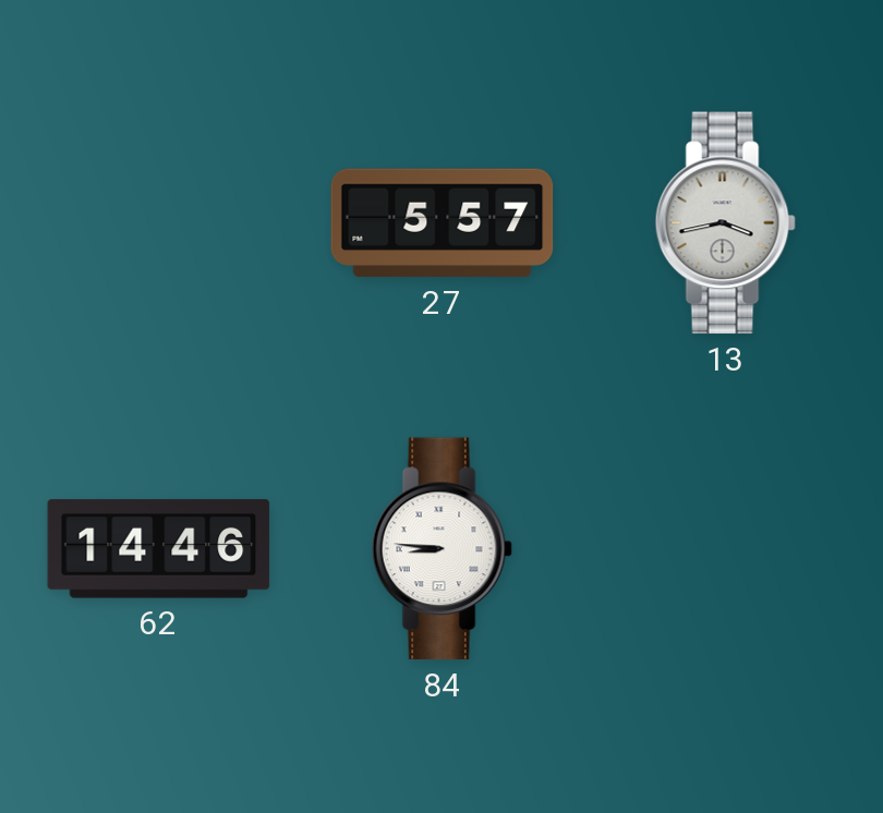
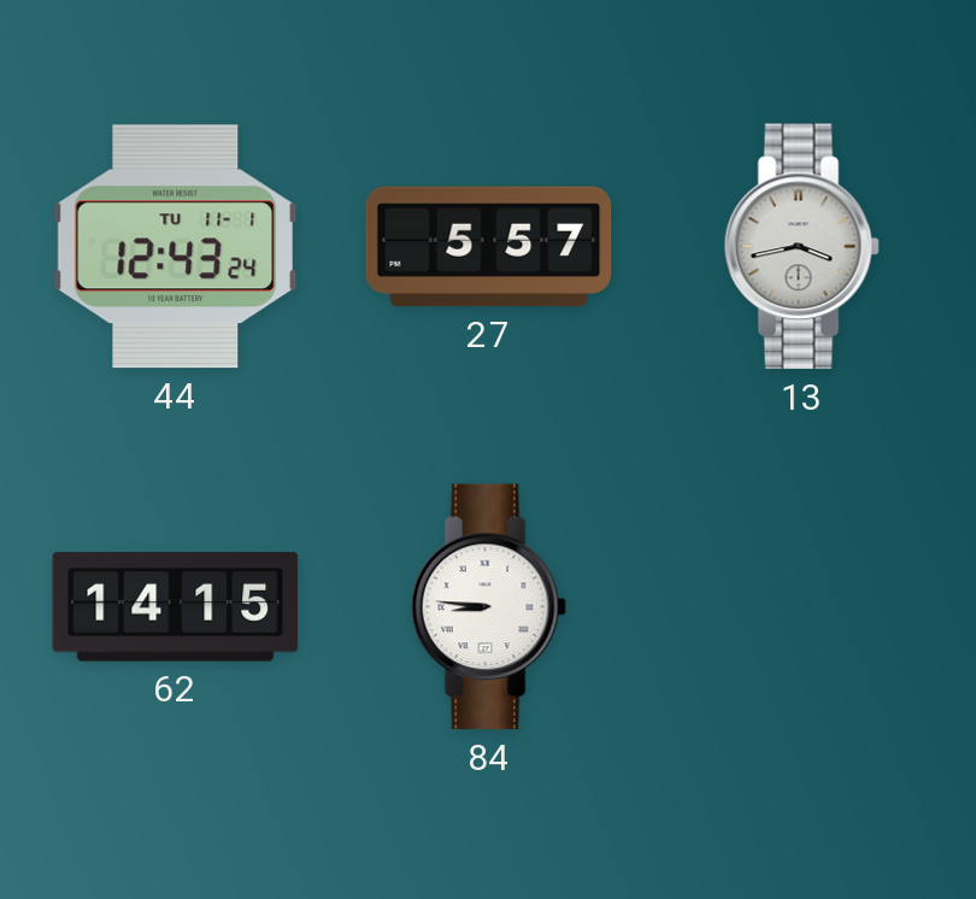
44: none -> 12:43 (175, 247)
62: 14:46 -> 14:15 (176, 607)
